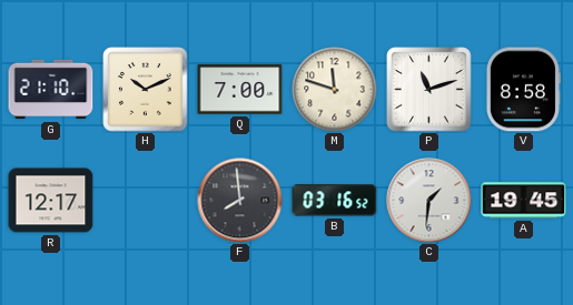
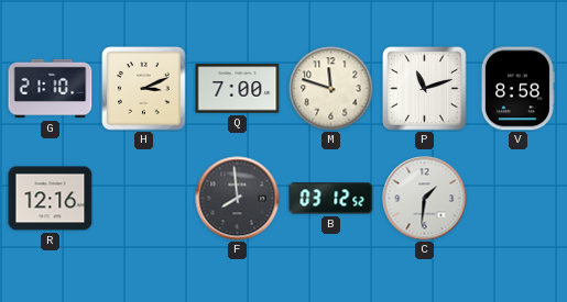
H: 10:11 -> 3:11 (144, 89)
R: 12:17 -> 12:16 (51, 199)
B: 03:16 -> 03:12 (331, 199)
A: 19:45 -> none (524, 201)
